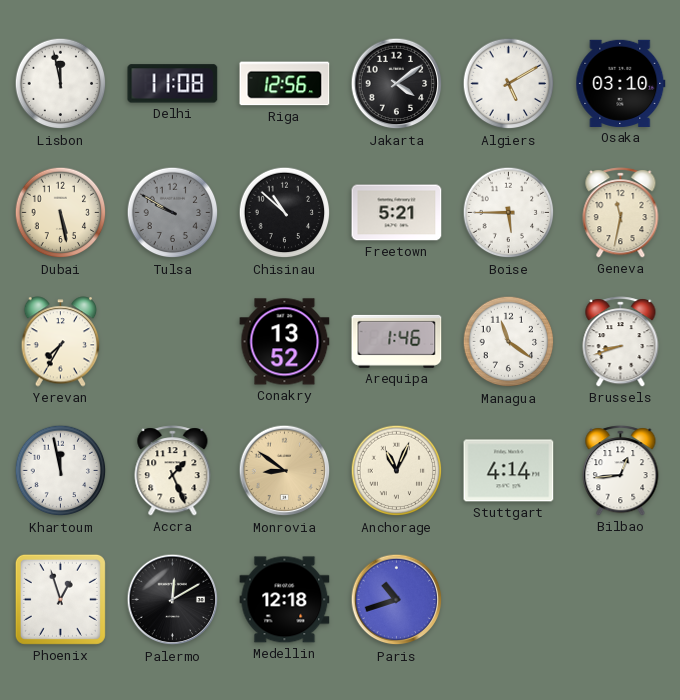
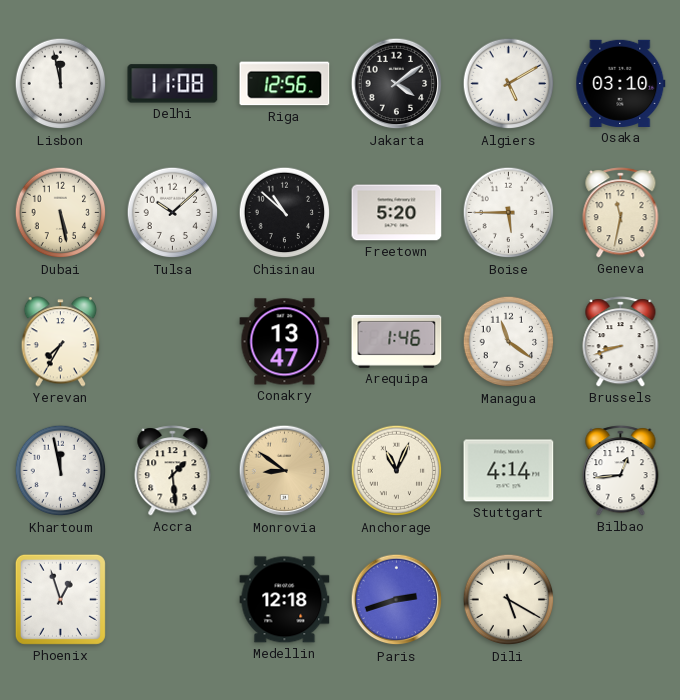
Tulsa: 9:50 -> 10:08 (173, 213)
Tulsa dial: grey -> white (173, 213)
Freetown: 5:21 -> 5:20 (397, 213)
Conakry: 13:52 -> 13:47 (285, 342)
Accra: 1:26 -> 1:29 (173, 471)
Palermo: 12:10 -> none (173, 600)
Paris: 10:42 -> 2:42 (397, 600)
Dili: none -> 5:20 (509, 600)
